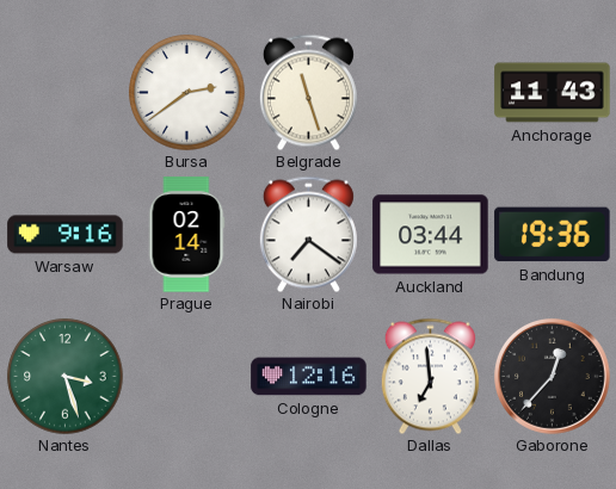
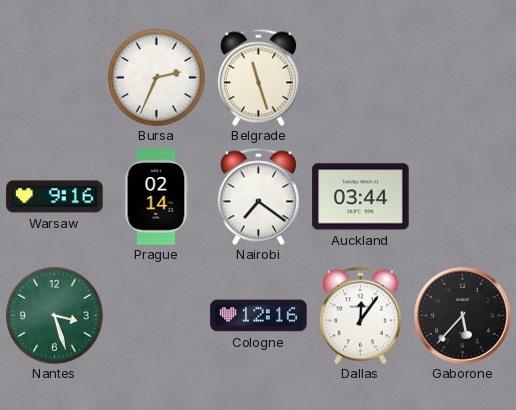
Bursa: 2:39 -> 2:34 (157, 78)
Anchorage: 11:43 -> none (553, 93)
Bandung: 19:36 -> none (553, 235)
Dallas: 6:59 -> 12:06 (360, 315)
Gaborone: 12:37 -> 5:37 (463, 316)
